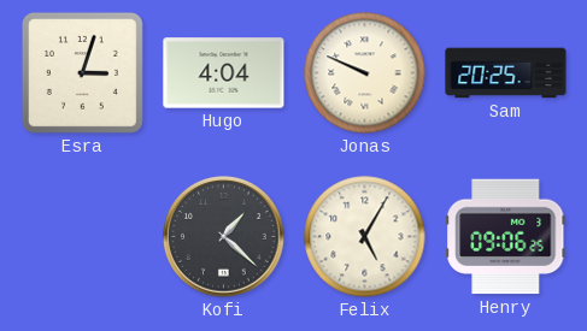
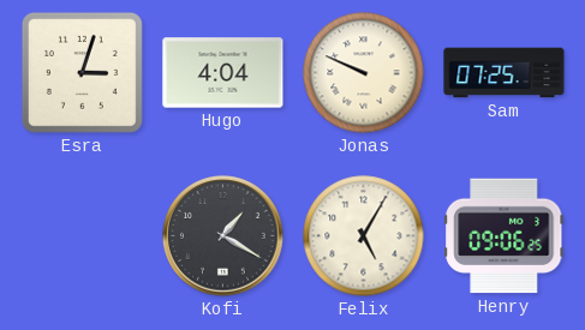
Sam: 20:25 -> 07:25 (505, 73)
Kofi: 1:22 -> 1:20 (223, 236)
